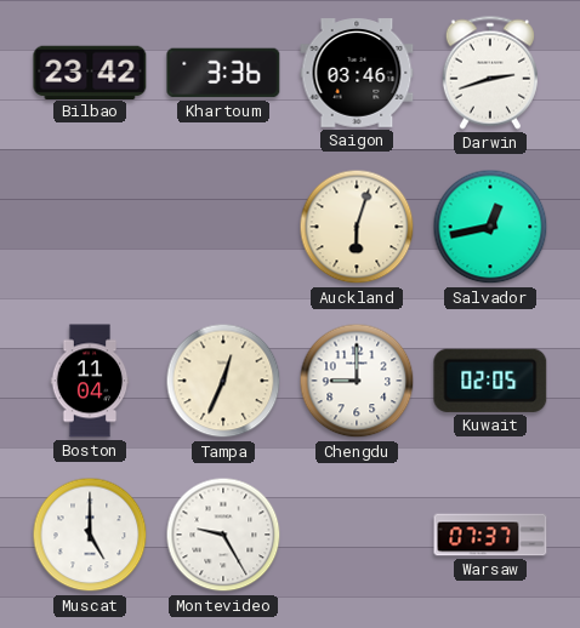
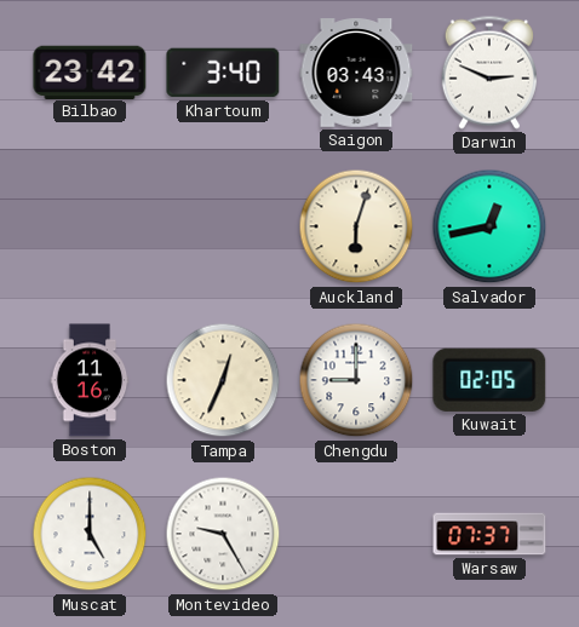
Khartoum: 3:36 -> 3:40 (223, 73)
Saigon: 03:46 -> 03:43 (356, 73)
Darwin: 2:42 -> 2:49 (489, 73)
Boston: 11:04 -> 11:16 (90, 380)
